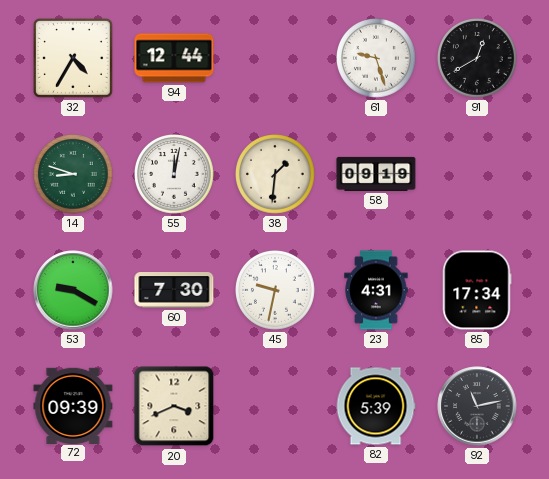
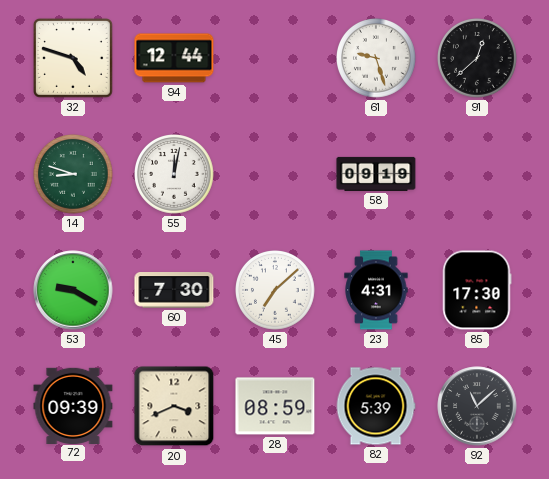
32: 4:35 -> 4:48 (73, 58)
91: 12:40 -> 12:38 (478, 59)
38: 1:31 -> none (276, 175)
45: 9:32 -> 7:08 (276, 291)
85: 17:34 -> 17:30 (477, 290)
28: none -> 08:59 (275, 406)
92: 11:13 -> 11:08 (477, 406)
